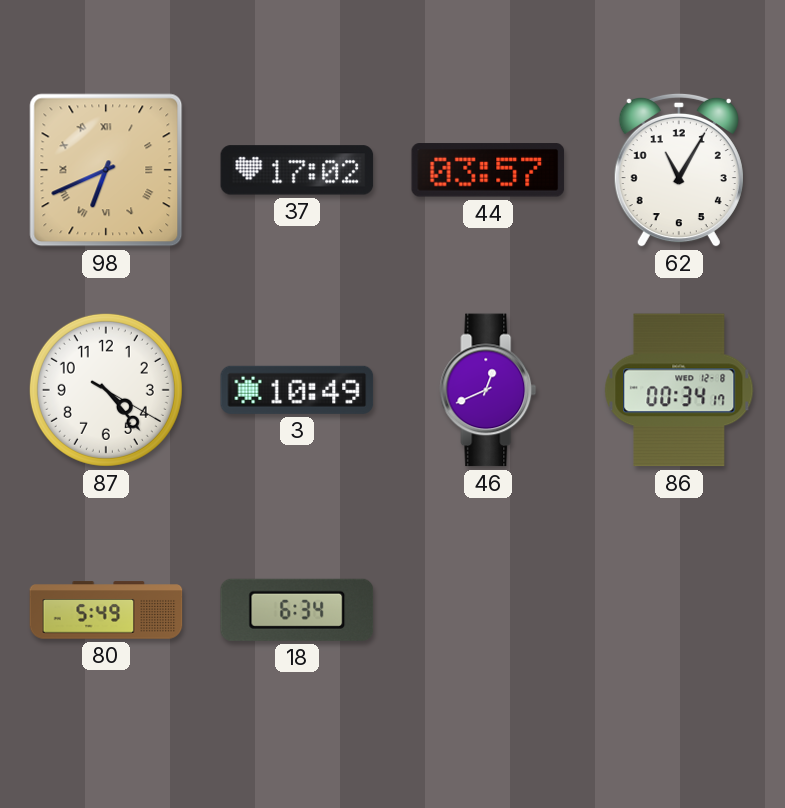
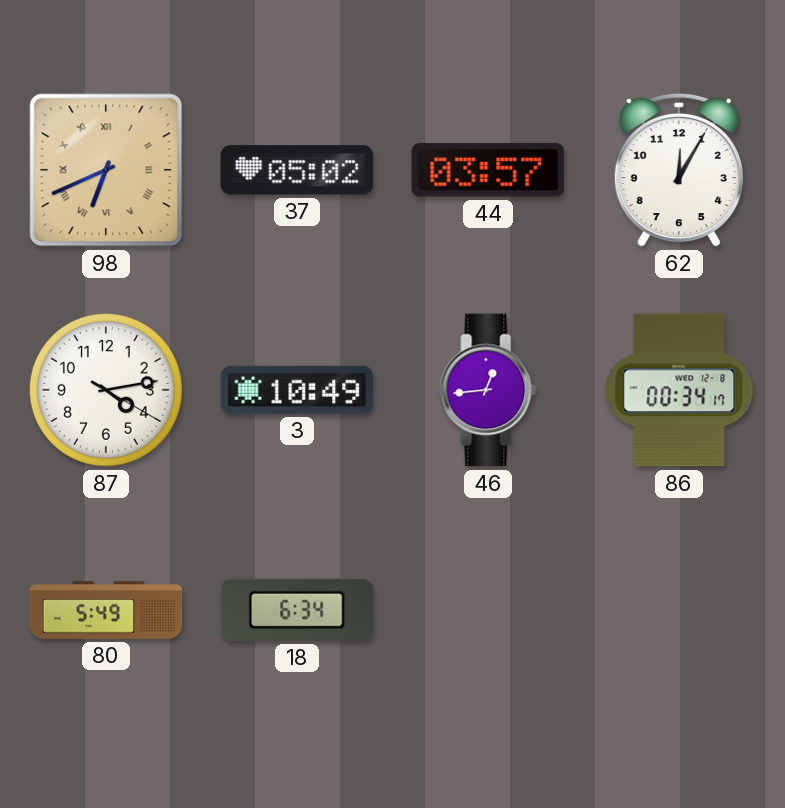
37: 17:02 -> 05:02 (297, 170)
62: 11:05 -> 12:05 (679, 170)
87: 4:23 -> 4:13 (106, 390)
46: 12:41 -> 12:44 (488, 390)
